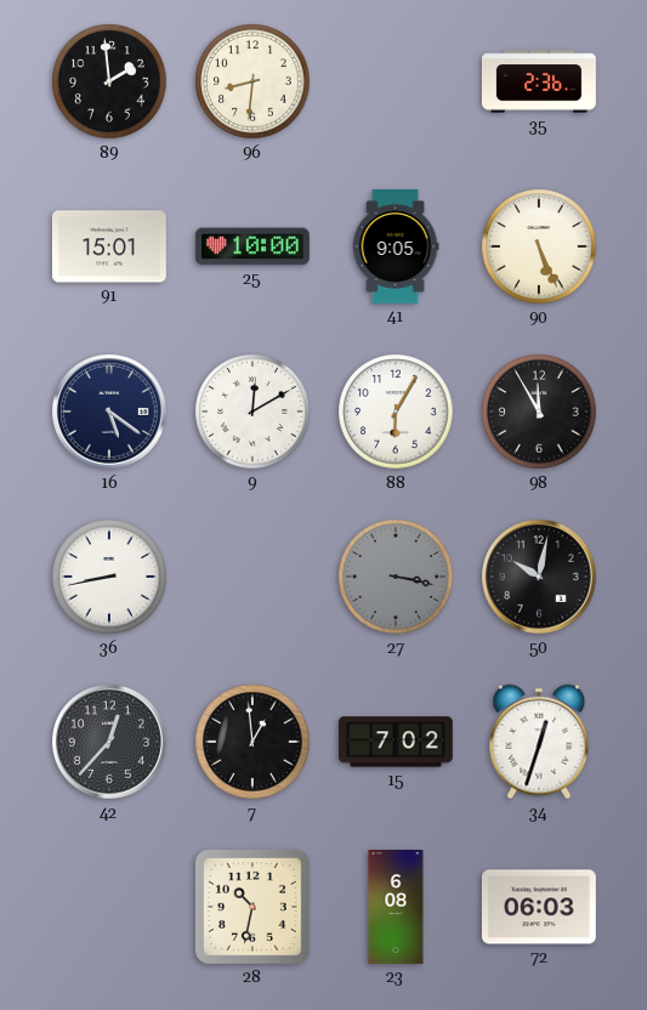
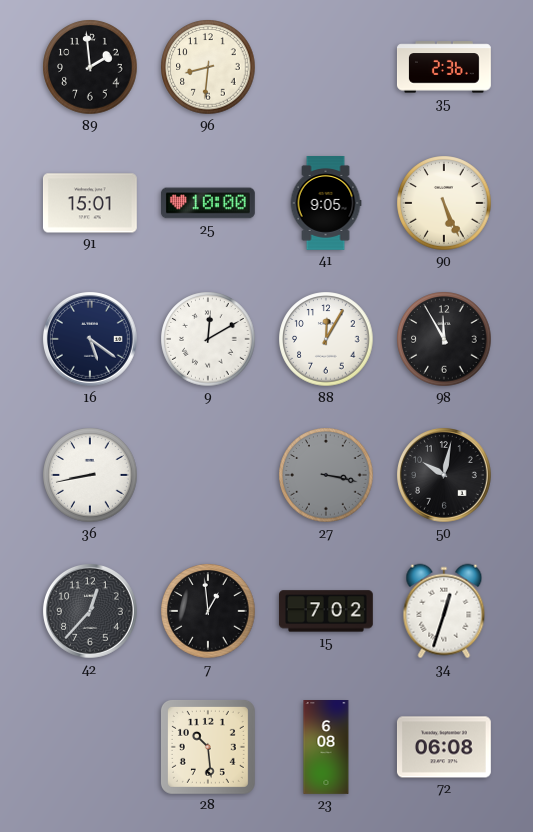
88: 6:05 -> 12:05 (326, 339)
28: 10:32 -> 10:29 (208, 747)
72: 06:03 -> 06:08 (444, 747)
